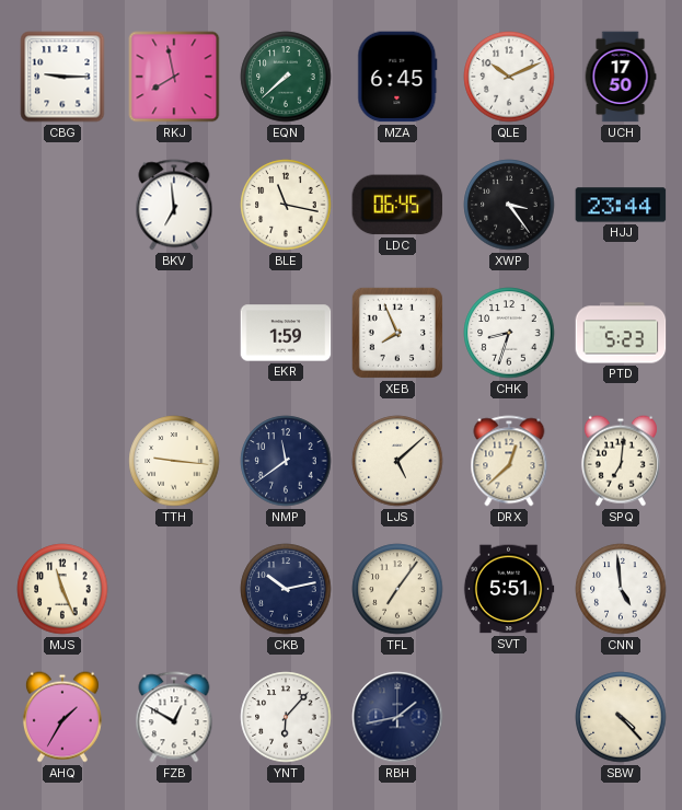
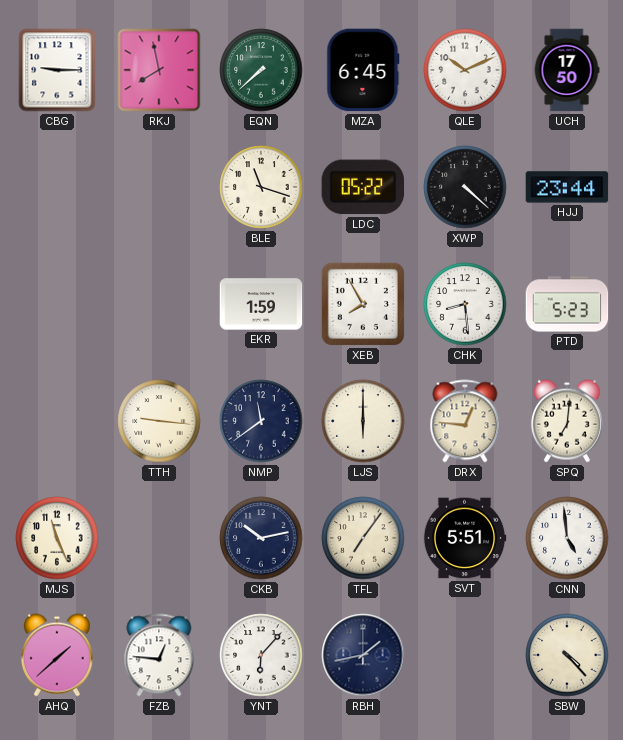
BKV: 6:59 -> none (174, 205)
BLE: 11:17 -> 11:18 (261, 187)
LDC: 06:45 -> 05:22 (363, 187)
XWP: 3:24 -> 4:22 (465, 187)
XEB: 7:56 -> 7:55 (363, 304)
CHK: 8:33 -> 8:29 (465, 304)
LJS: 5:08 -> 6:00 (363, 421)
DRX: 12:38 -> 12:46 (465, 421)
AHQ: 1:35 -> 1:38 (57, 655)
FZB: 12:50 -> 12:46 (159, 655)
